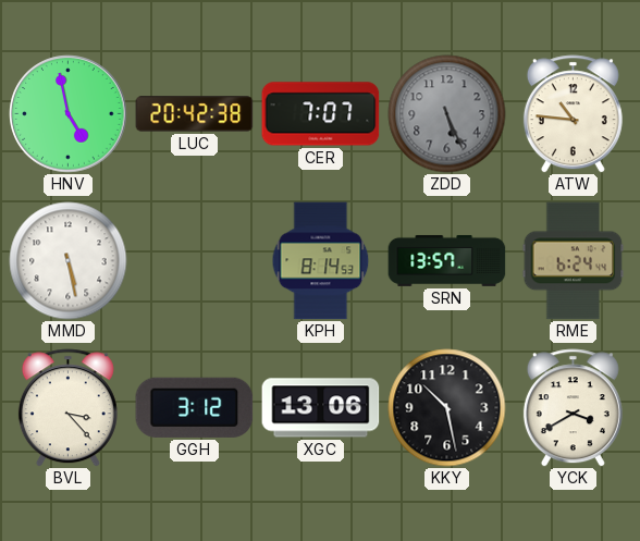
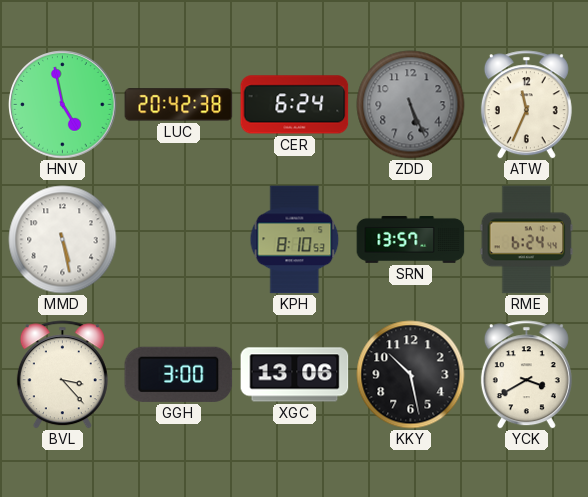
CER: 7:07 -> 6:24 (295, 105)
ATW: 10:46 -> 11:34 (526, 105)
KPH: 8:14 -> 8:10 (295, 240)
GGH: 3:12 -> 3:00 (179, 374)
